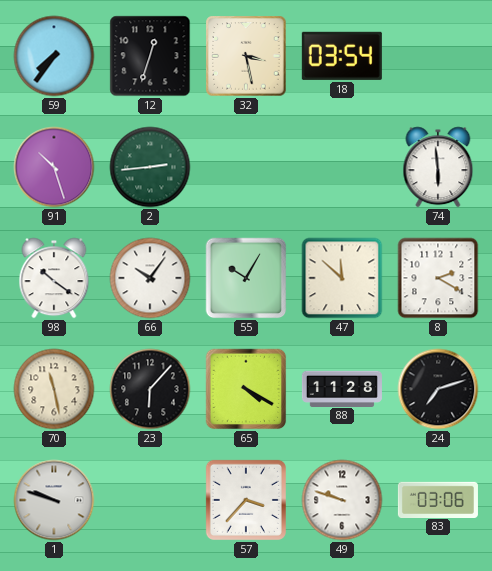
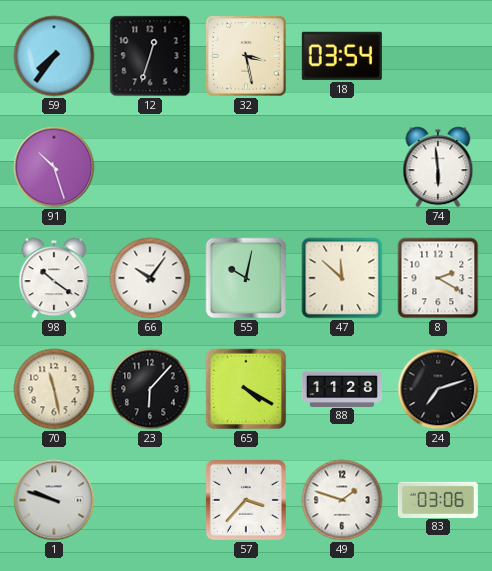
2: 2:44 -> none (150, 167)
55: 10:05 -> 10:02 (246, 278)
49: 9:48 -> 1:48 (342, 500)
